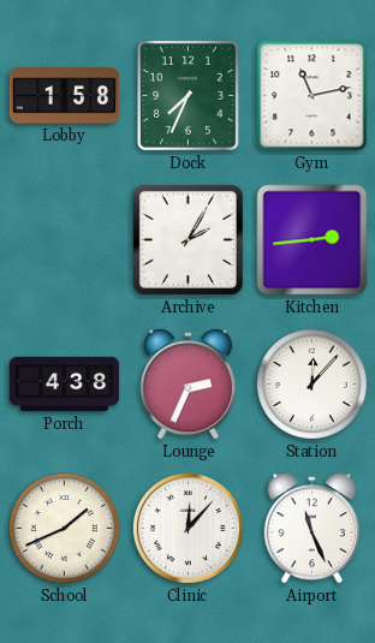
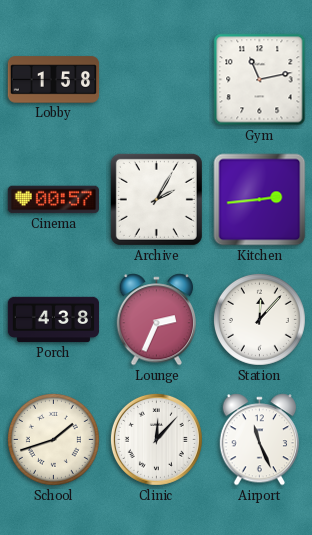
Dock: 7:34 -> none (187, 95)
Cinema: none -> 00:57 (53, 200)
School: 1:41 -> 1:42 (53, 439)
